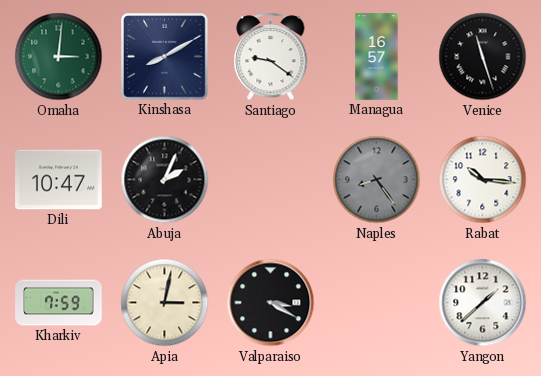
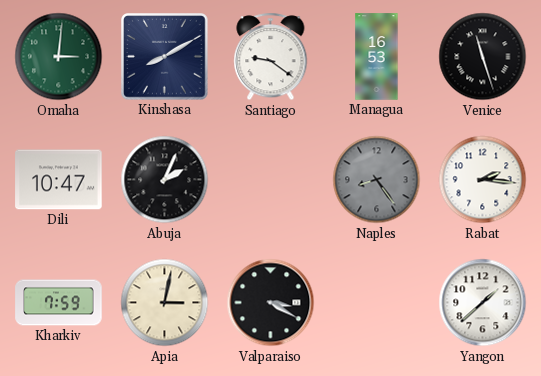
Managua: 16:57 -> 16:53 (377, 57)
Rabat: 10:16 -> 2:16 (483, 180)
